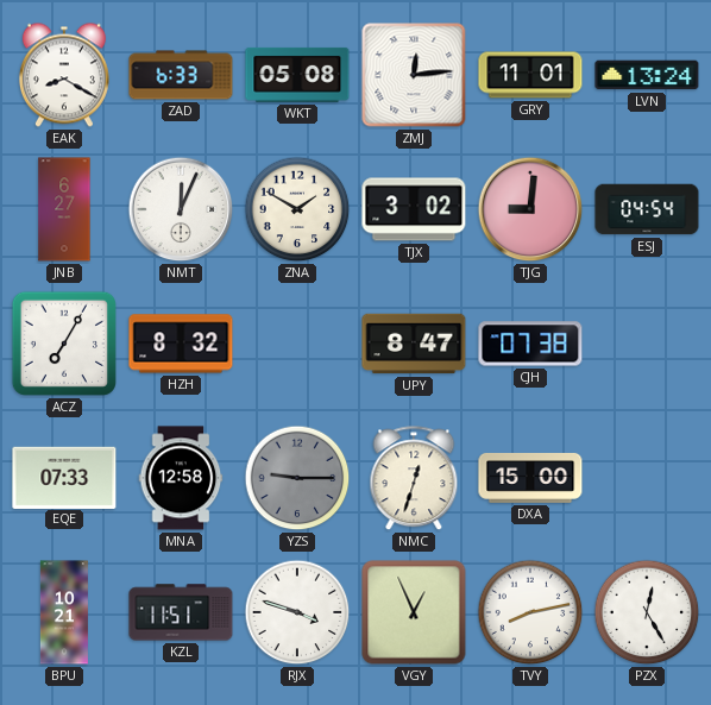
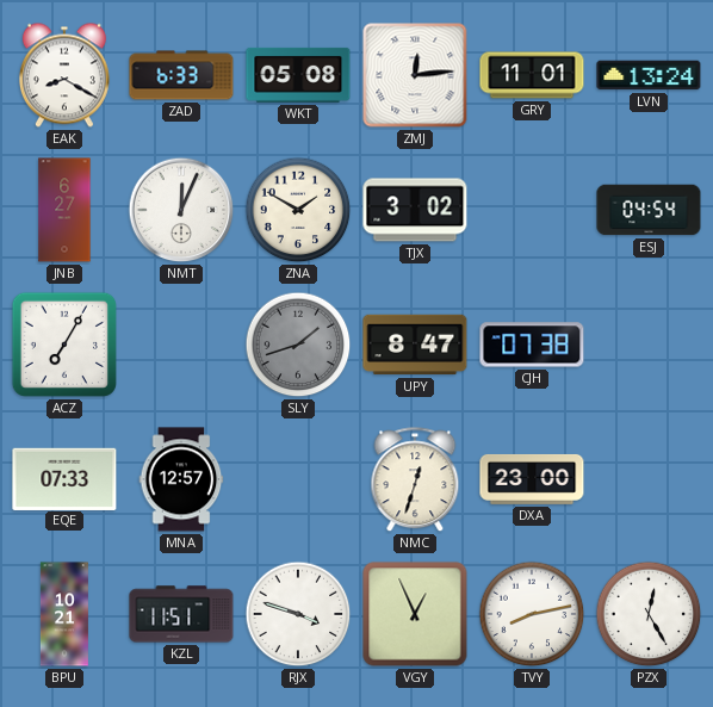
TJG: 9:01 -> none (530, 209)
HZH: 8:32 -> none (181, 344)
SLY: none -> 1:42 (298, 345)
MNA: 12:58 -> 12:57 (181, 479)
YZS: 9:15 -> none (297, 478)
DXA: 15:00 -> 23:00 (532, 479)
